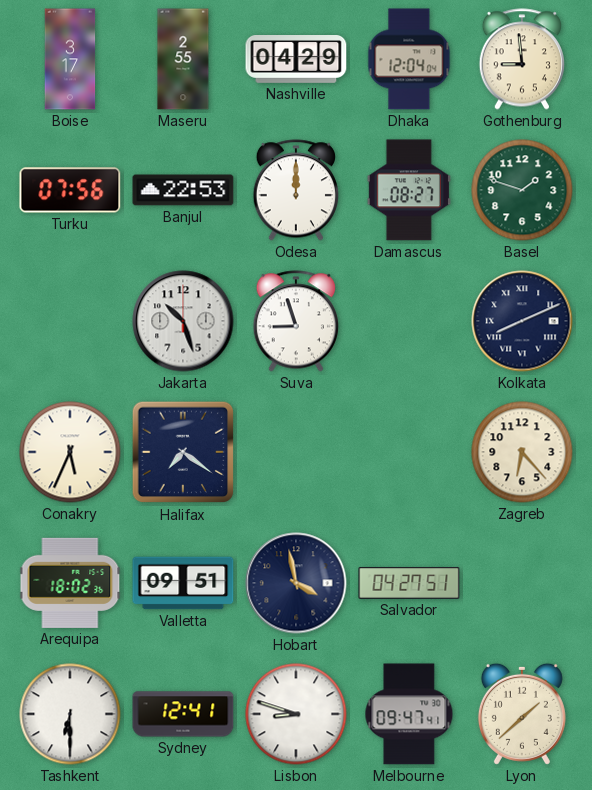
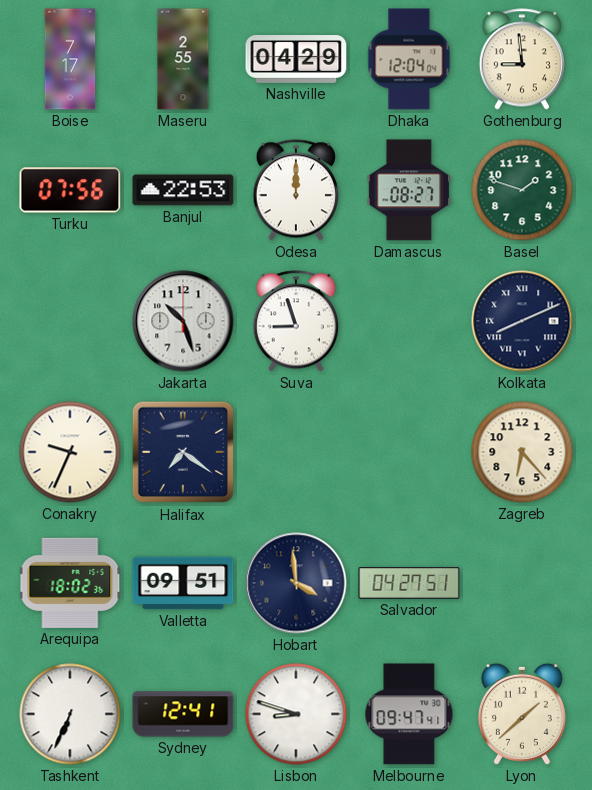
Boise: 3:17 -> 7:17 (70, 59)
Conakry: 5:34 -> 9:34 (70, 452)
Hobart: 3:58 -> 3:59 (296, 583)
Tashkent: 6:30 -> 6:34 (70, 714)
